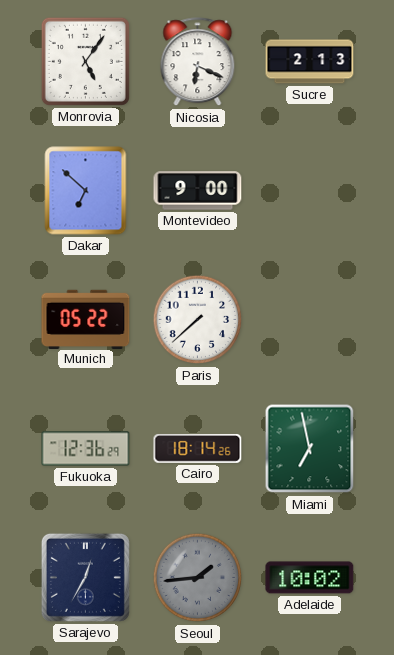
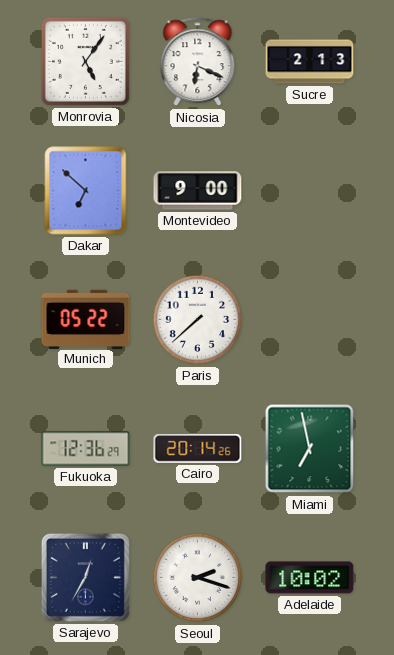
Cairo: 18:14 -> 20:14 (198, 448)
Seoul: 1:44 -> 2:18 (198, 578)
Seoul dial: grey -> white (198, 578)
